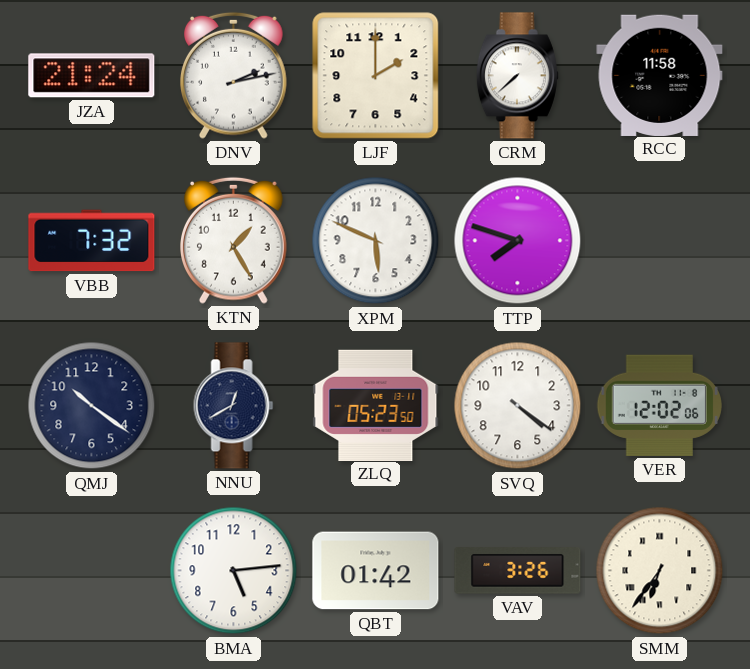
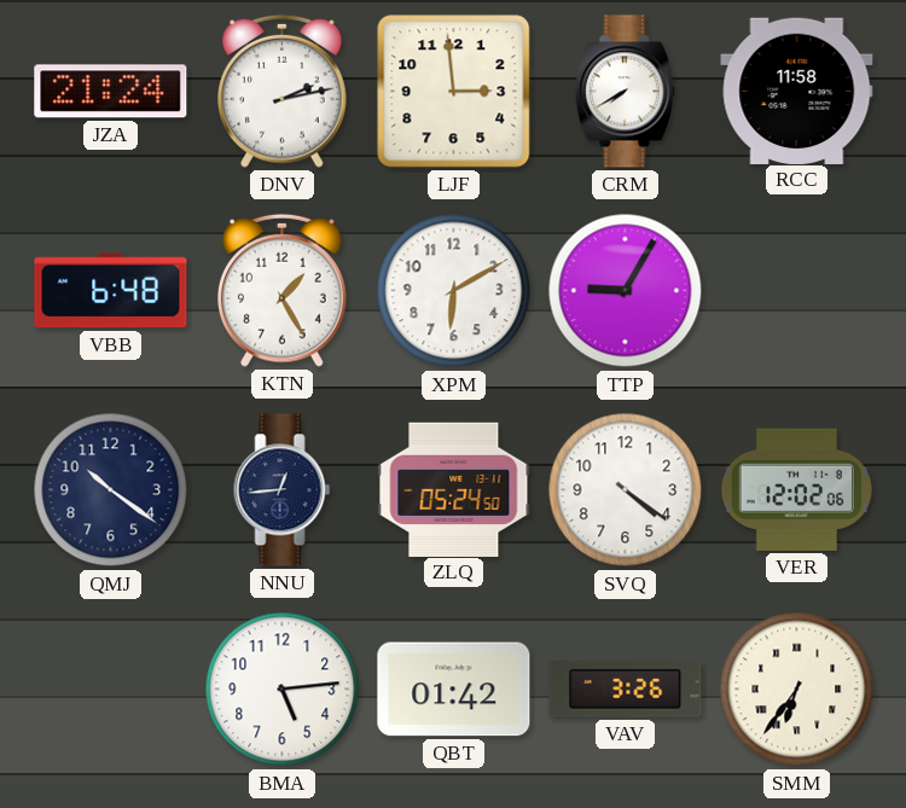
LJF: 2:00 -> 2:59 (454, 92)
CRM: 7:38 -> 7:40 (625, 92)
VBB: 7:32 -> 6:48 (111, 291)
XPM: 5:49 -> 6:10 (454, 291)
TTP: 7:48 -> 9:05 (626, 291)
NNU: 12:40 -> 12:44 (283, 490)
ZLQ: 05:23 -> 05:24 (454, 489)
